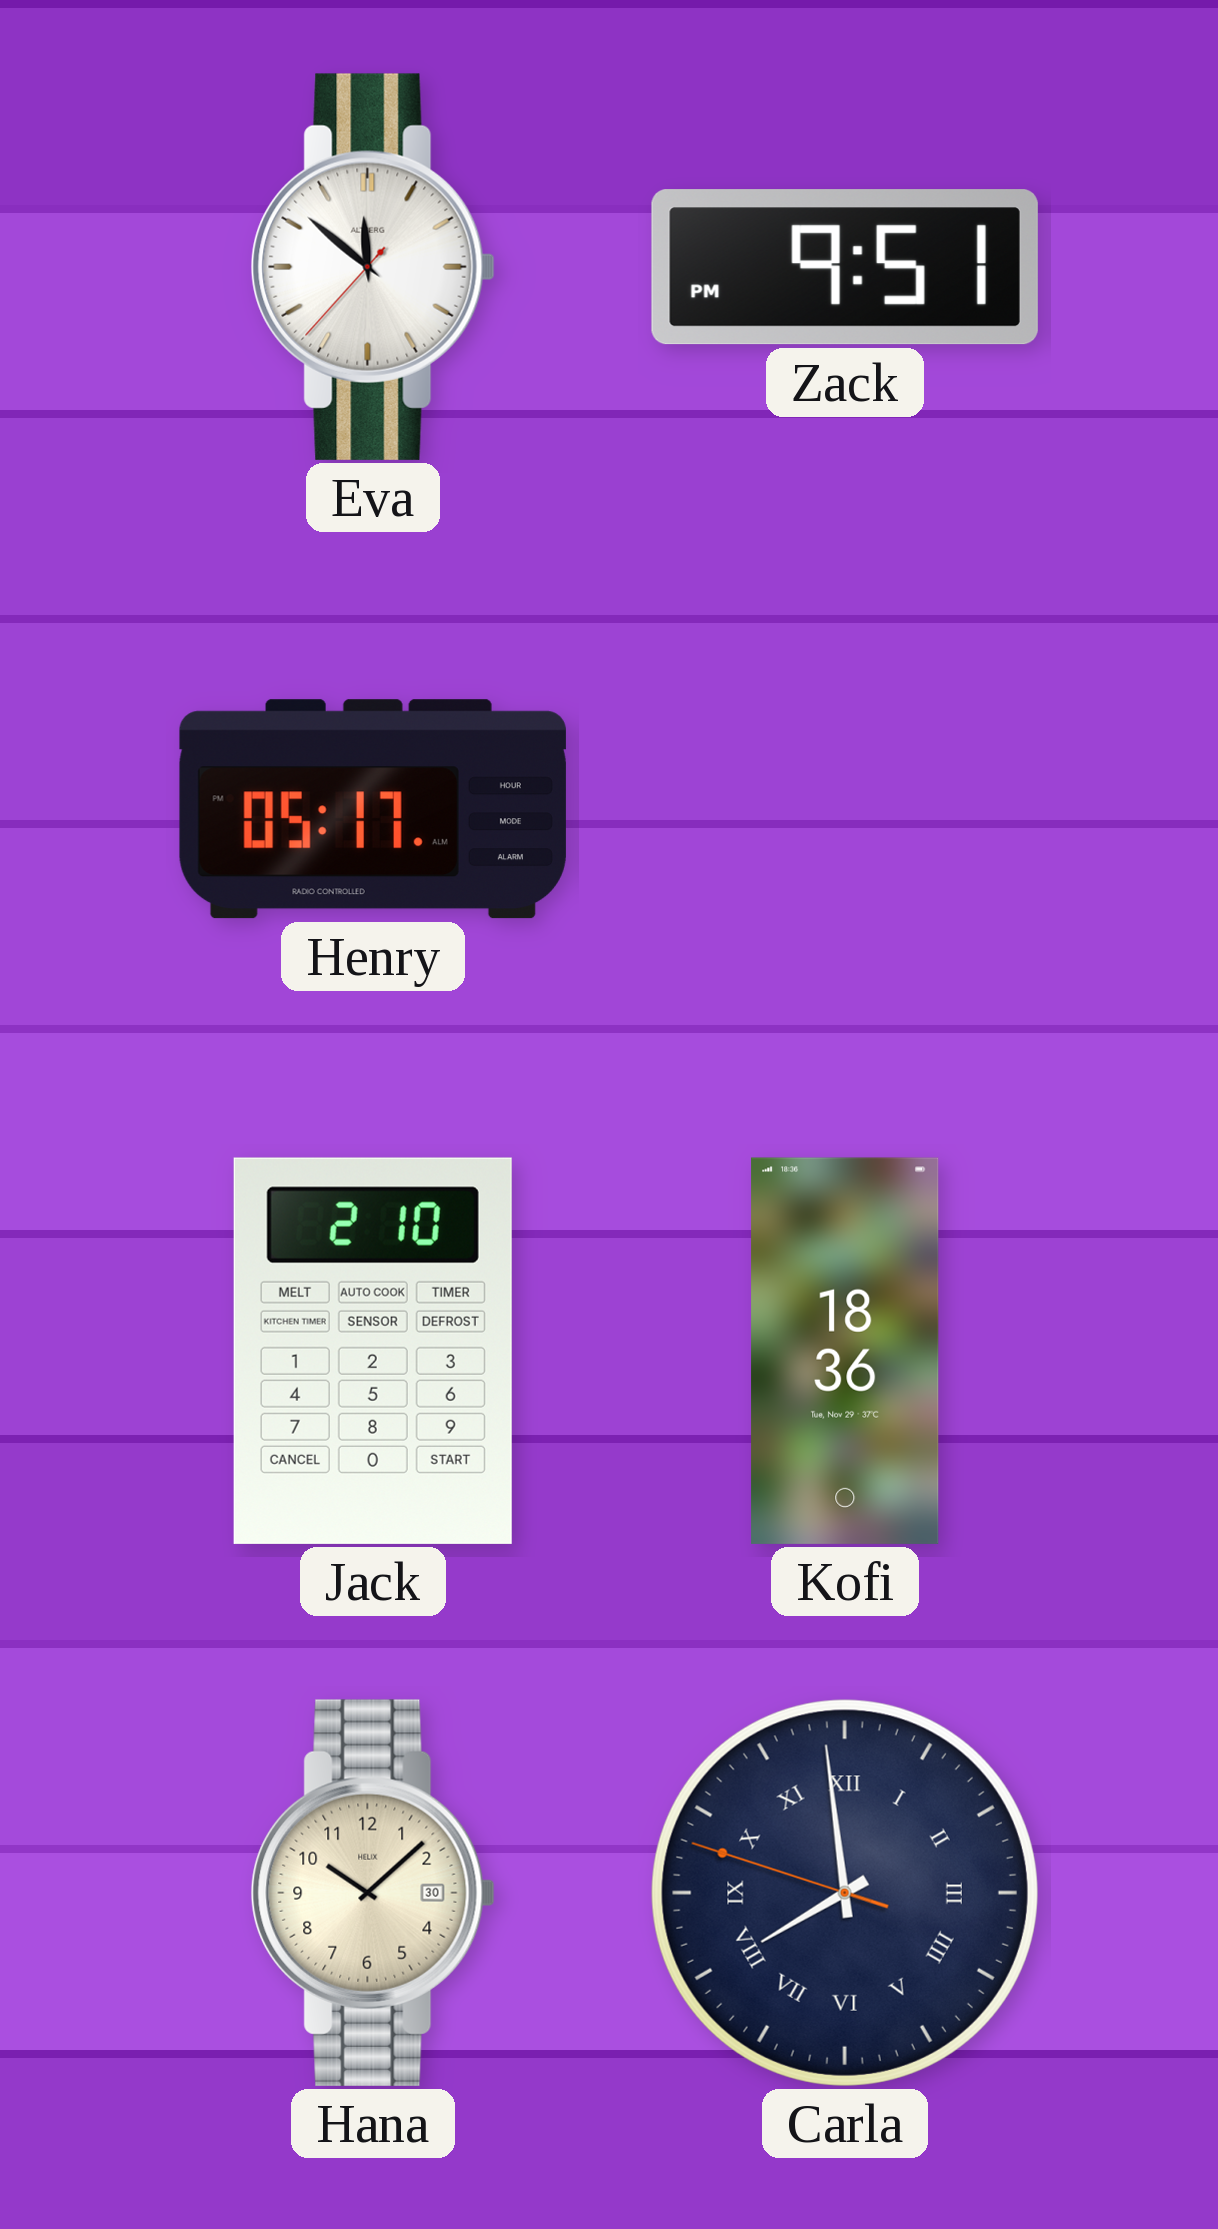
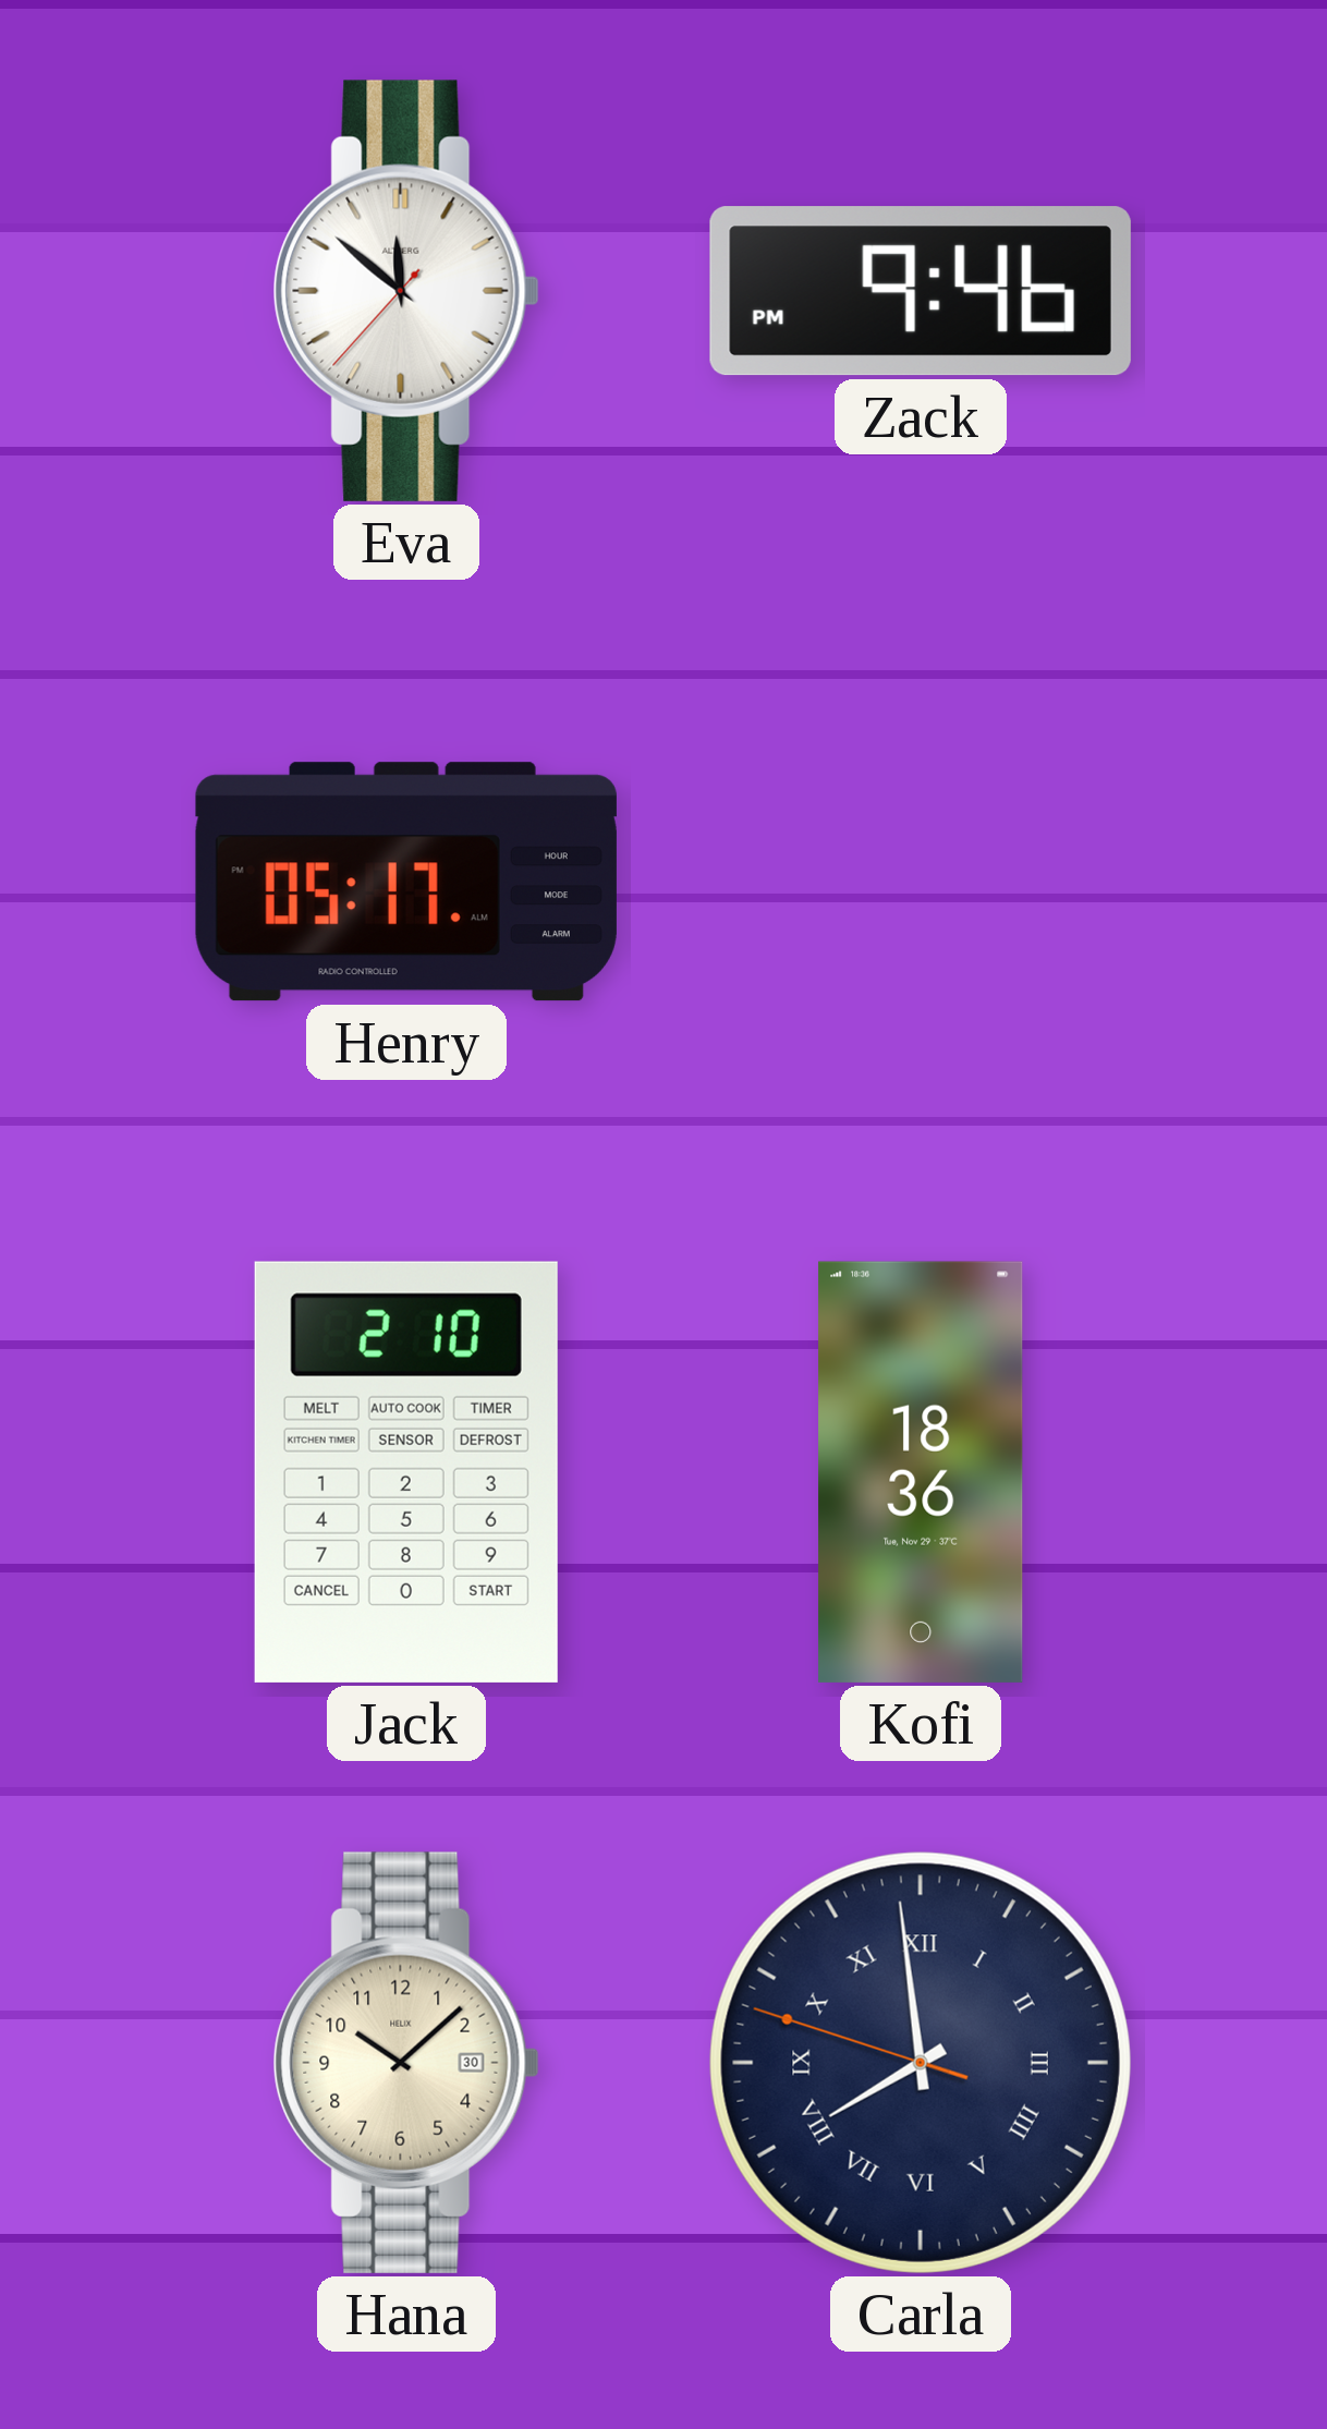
Zack: 9:51 -> 9:46 (921, 291)
